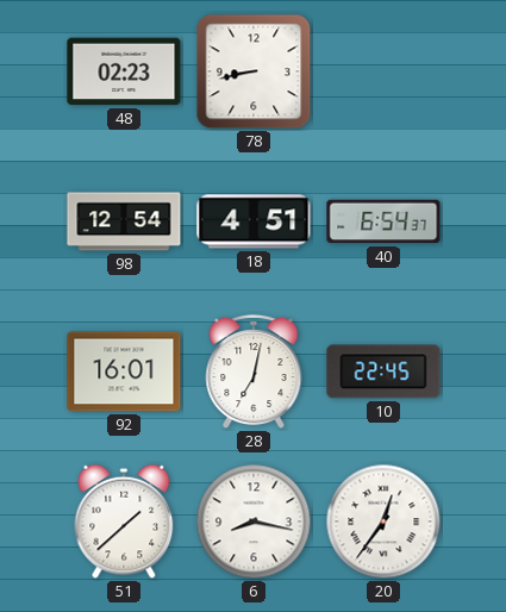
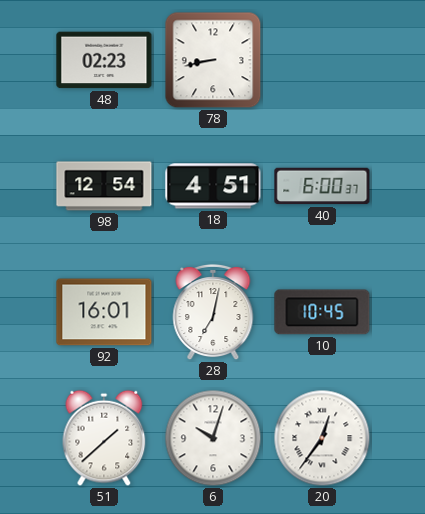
40: 6:54 -> 6:00 (322, 186)
10: 22:45 -> 10:45 (322, 312)
6: 8:17 -> 10:03 (213, 438)
